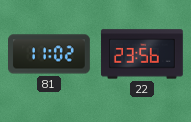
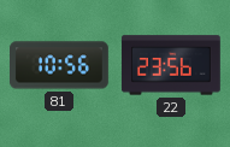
81: 11:02 -> 10:56 (60, 65)
